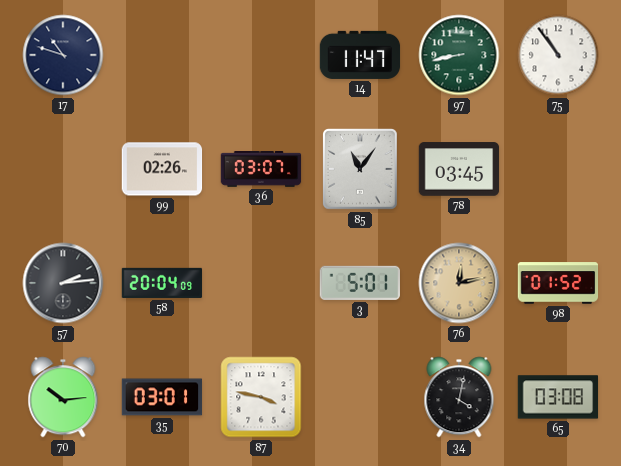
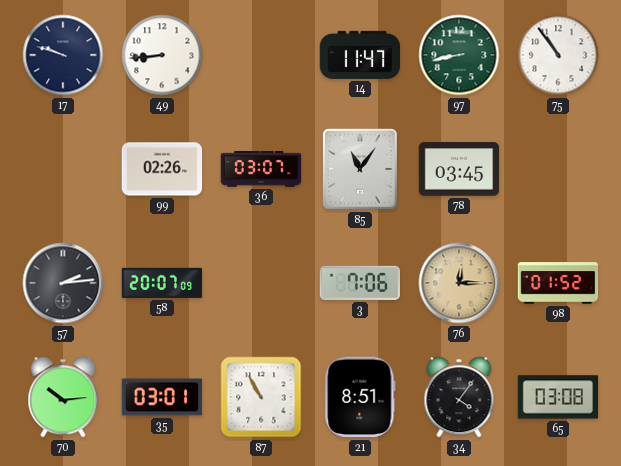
17: 10:48 -> 9:48 (63, 55)
49: none -> 8:44 (162, 55)
58: 20:04 -> 20:07 (162, 283)
3: 5:01 -> 7:06 (359, 283)
76: 12:13 -> 12:15 (459, 283)
87: 3:47 -> 10:55 (261, 397)
21: none -> 8:51 (360, 397)
34: 4:02 -> 4:06 (459, 397)
